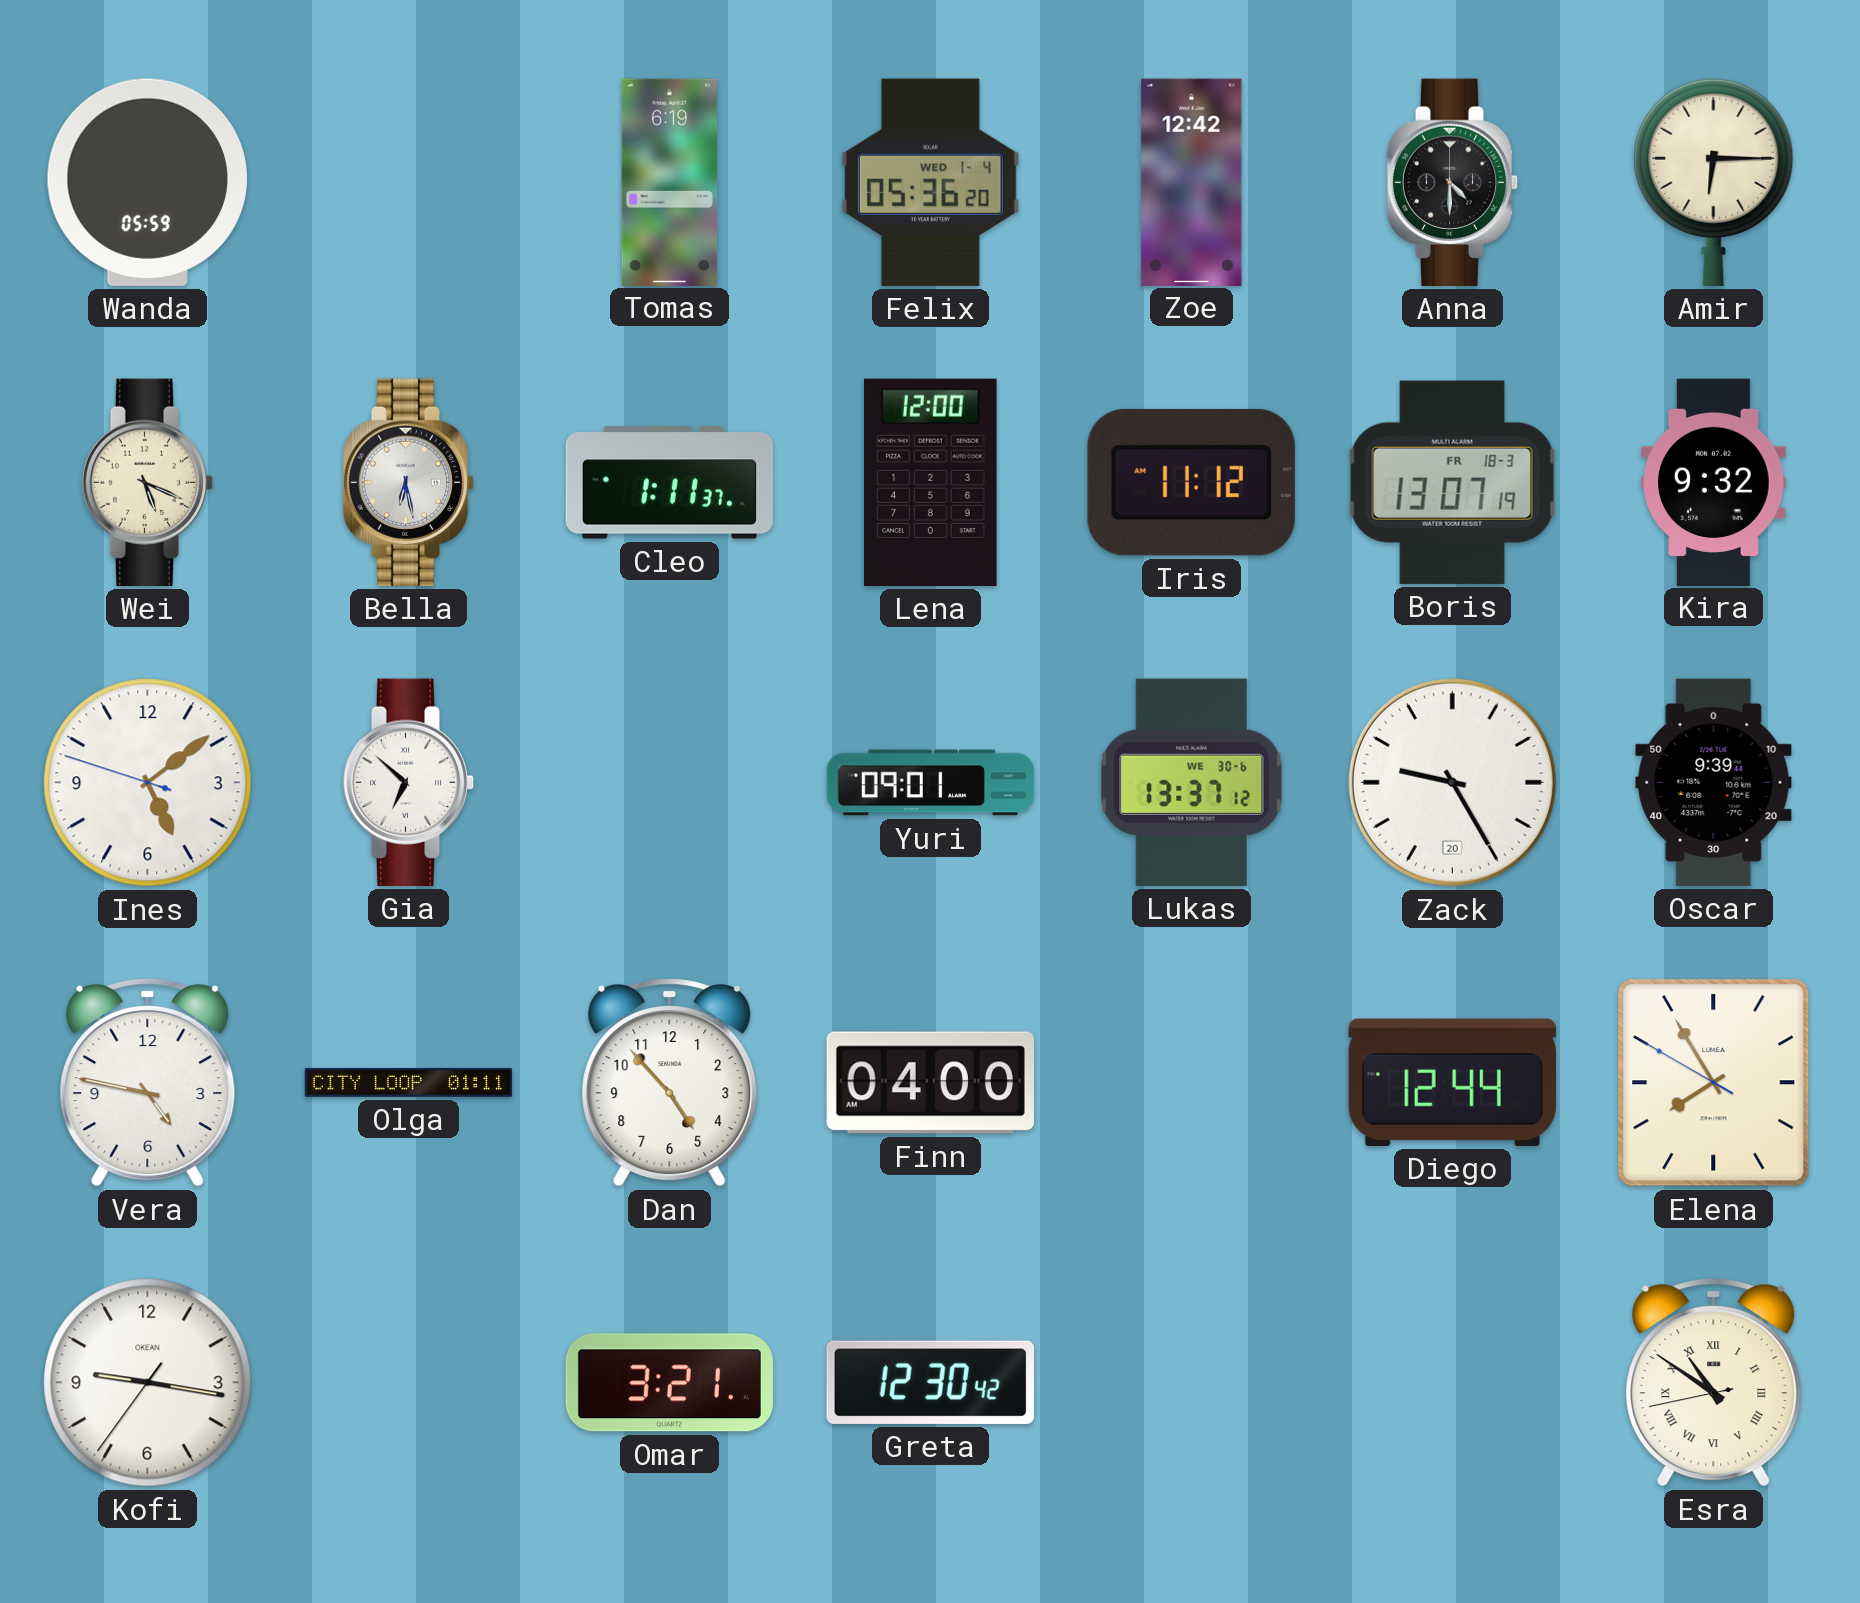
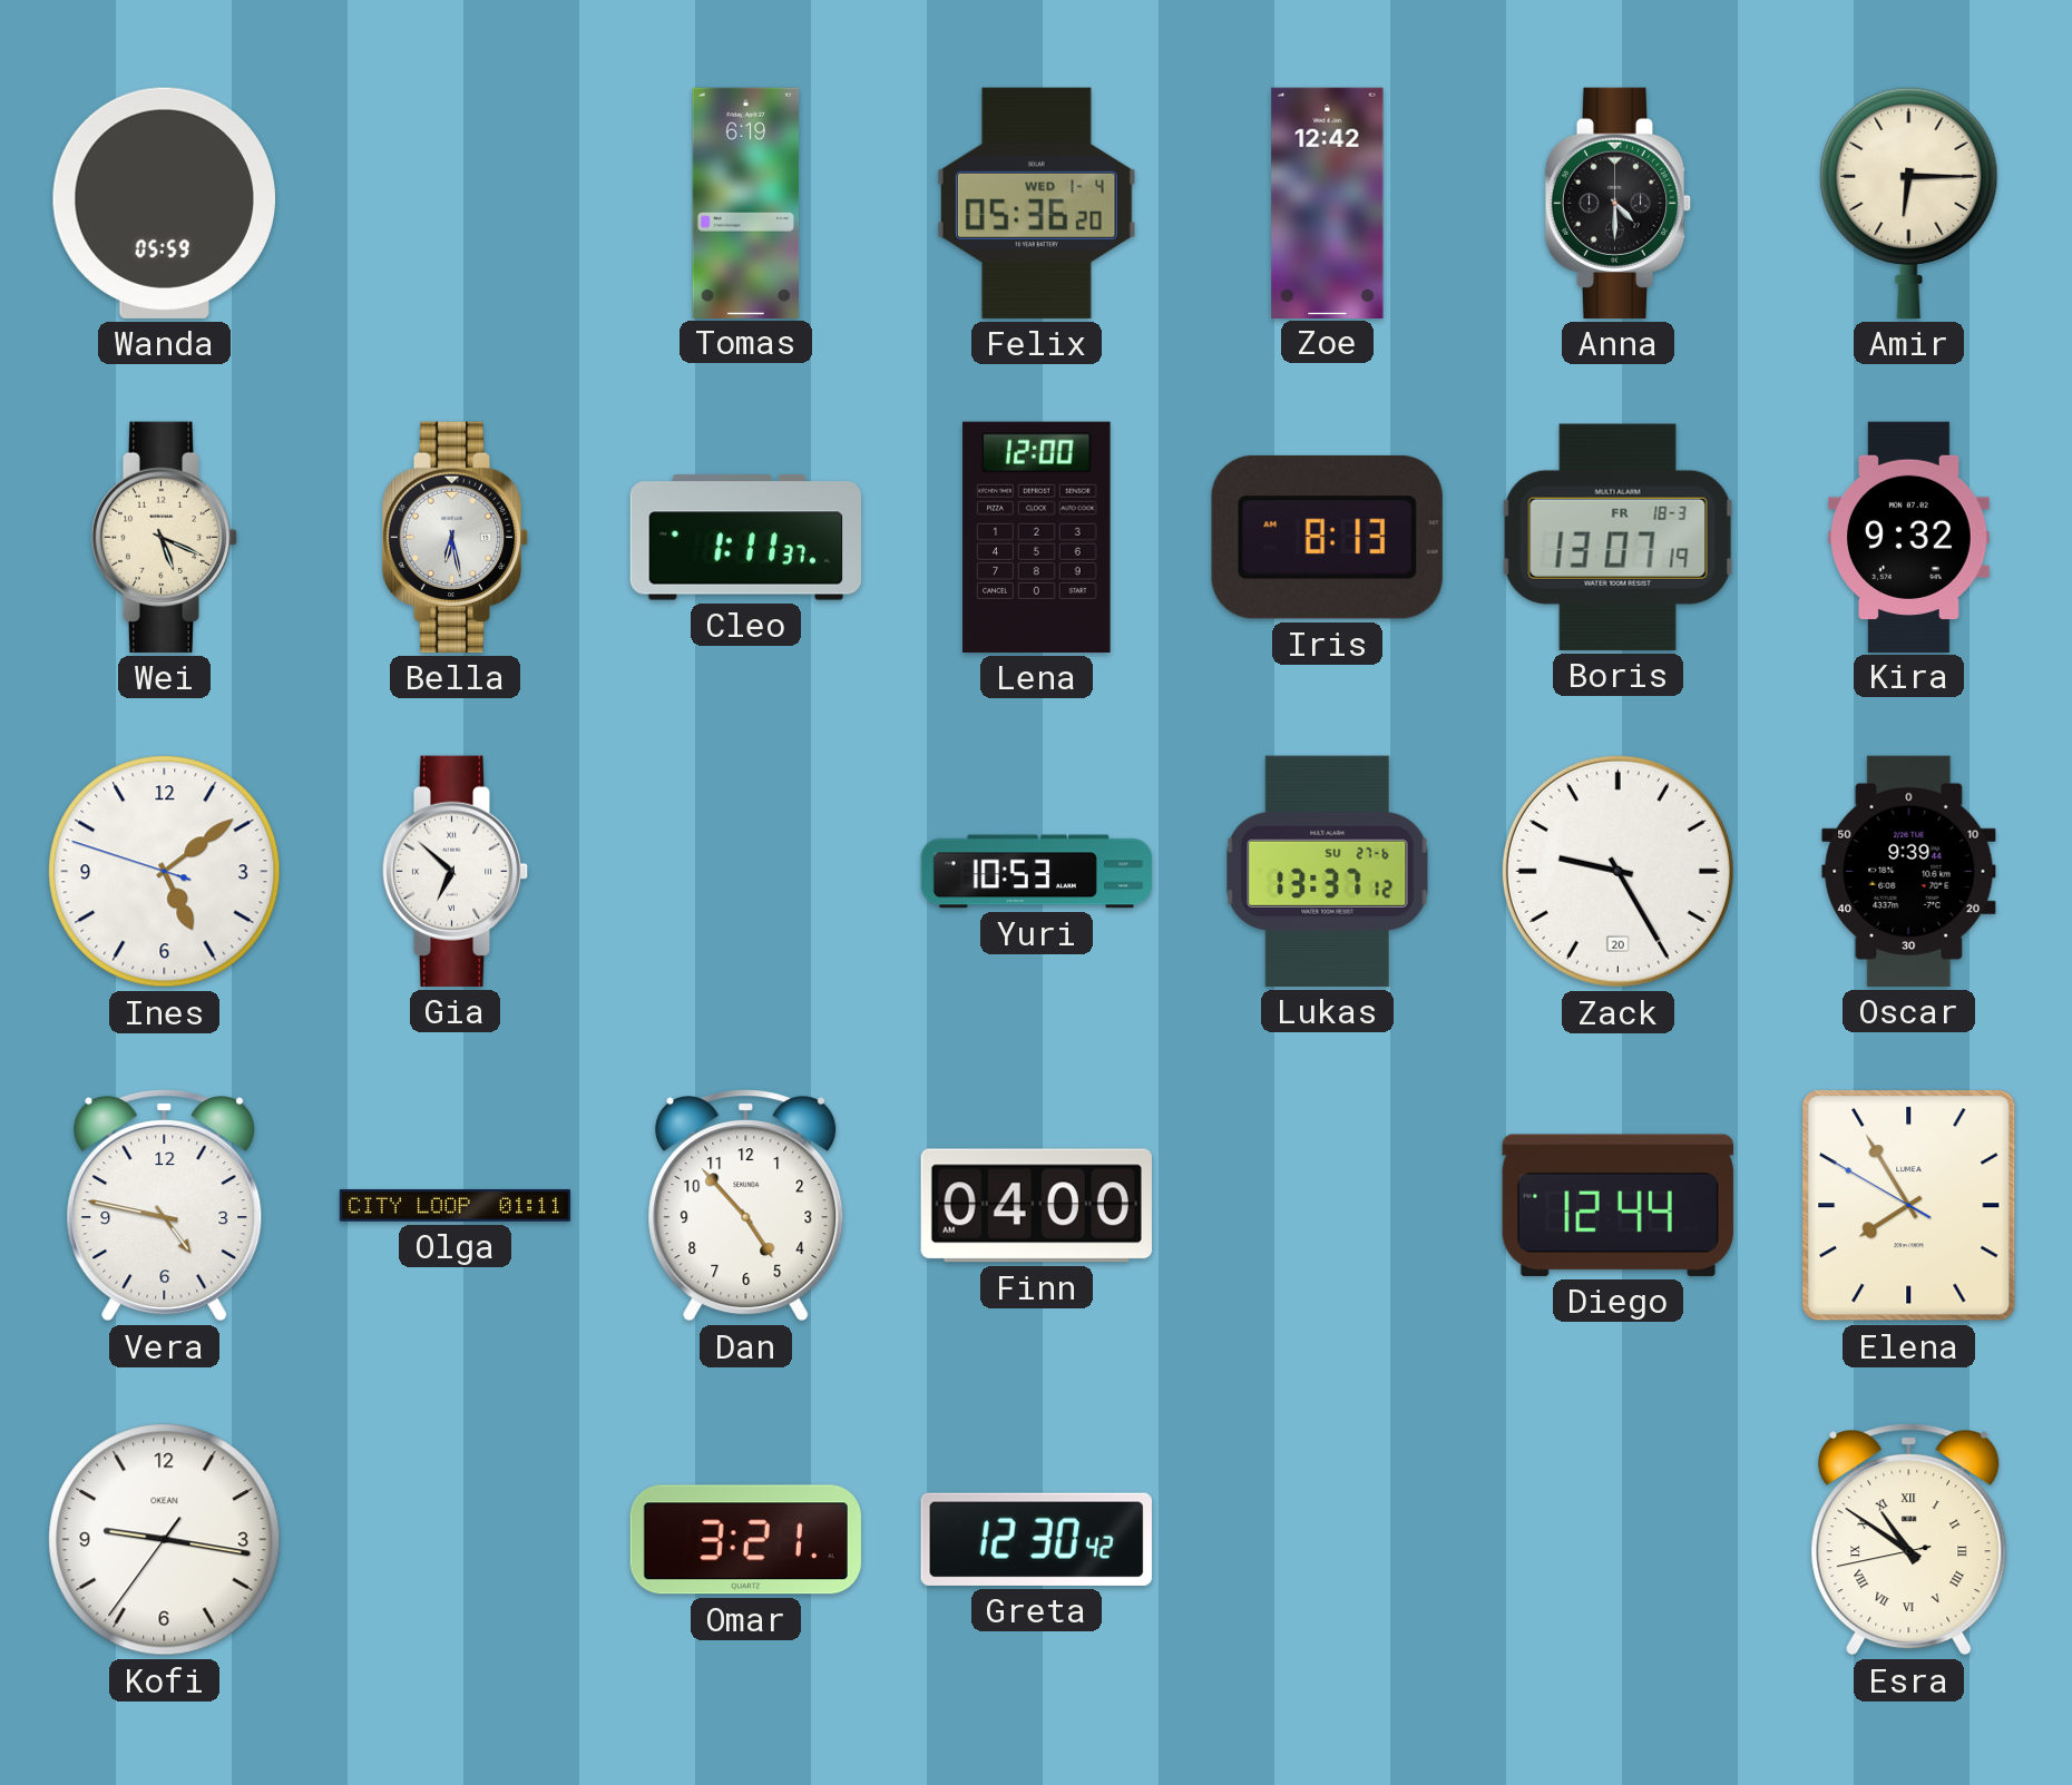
Iris: 11:12 -> 8:13 (1327, 537)
Yuri: 09:01 -> 10:53 (1037, 872)
Lukas date: WE 30-6 -> SU 27-6 (1328, 871)
